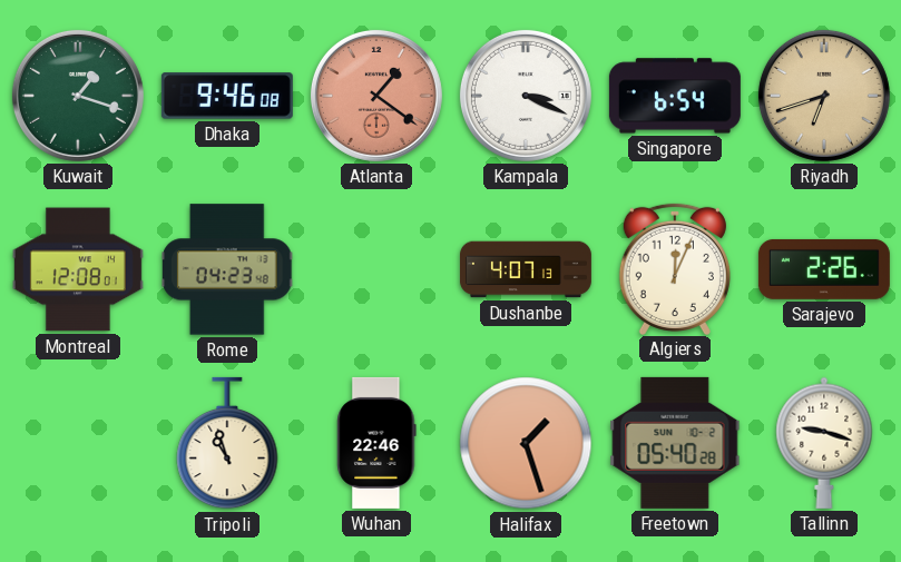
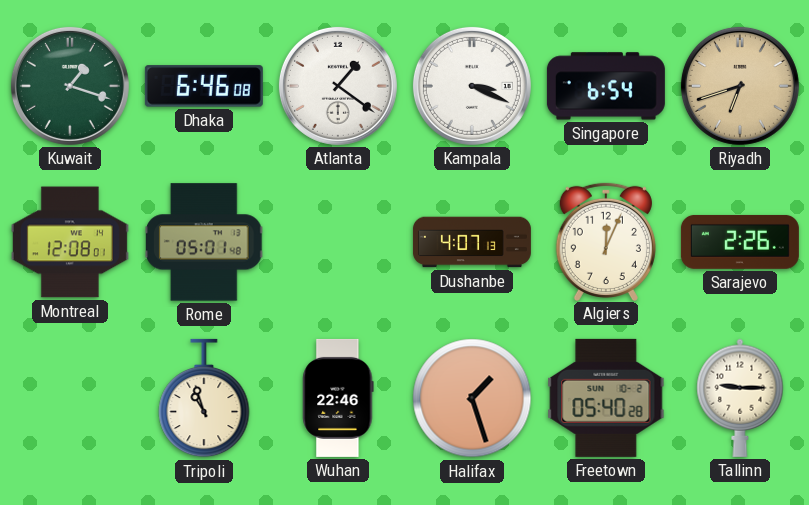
Dhaka: 9:46 -> 6:46 (204, 86)
Atlanta dial: salmon -> white (338, 86)
Rome: 04:23 -> 05:01 (205, 242)
Tallinn: 9:18 -> 9:15 (740, 398)
